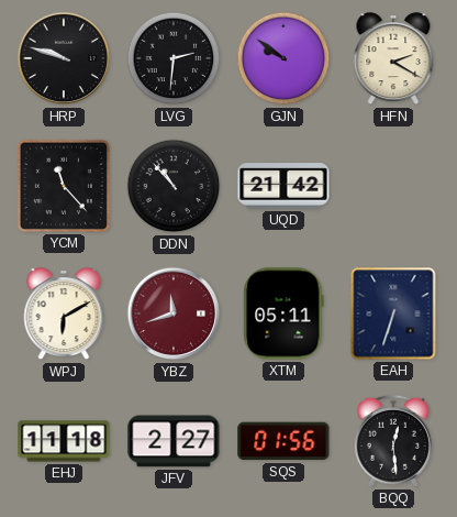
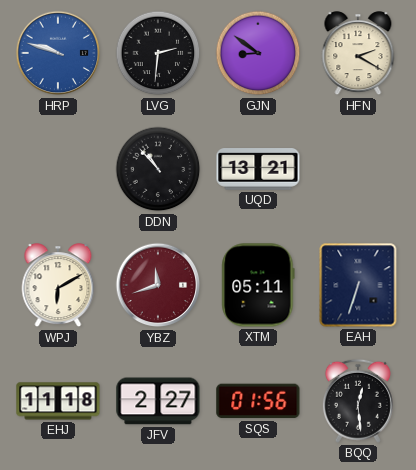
HRP dial: black -> blue (58, 53)
GJN: 9:51 -> 8:51 (258, 53)
YCM: 11:23 -> none (64, 186)
UQD: 21:42 -> 13:21 (258, 169)
